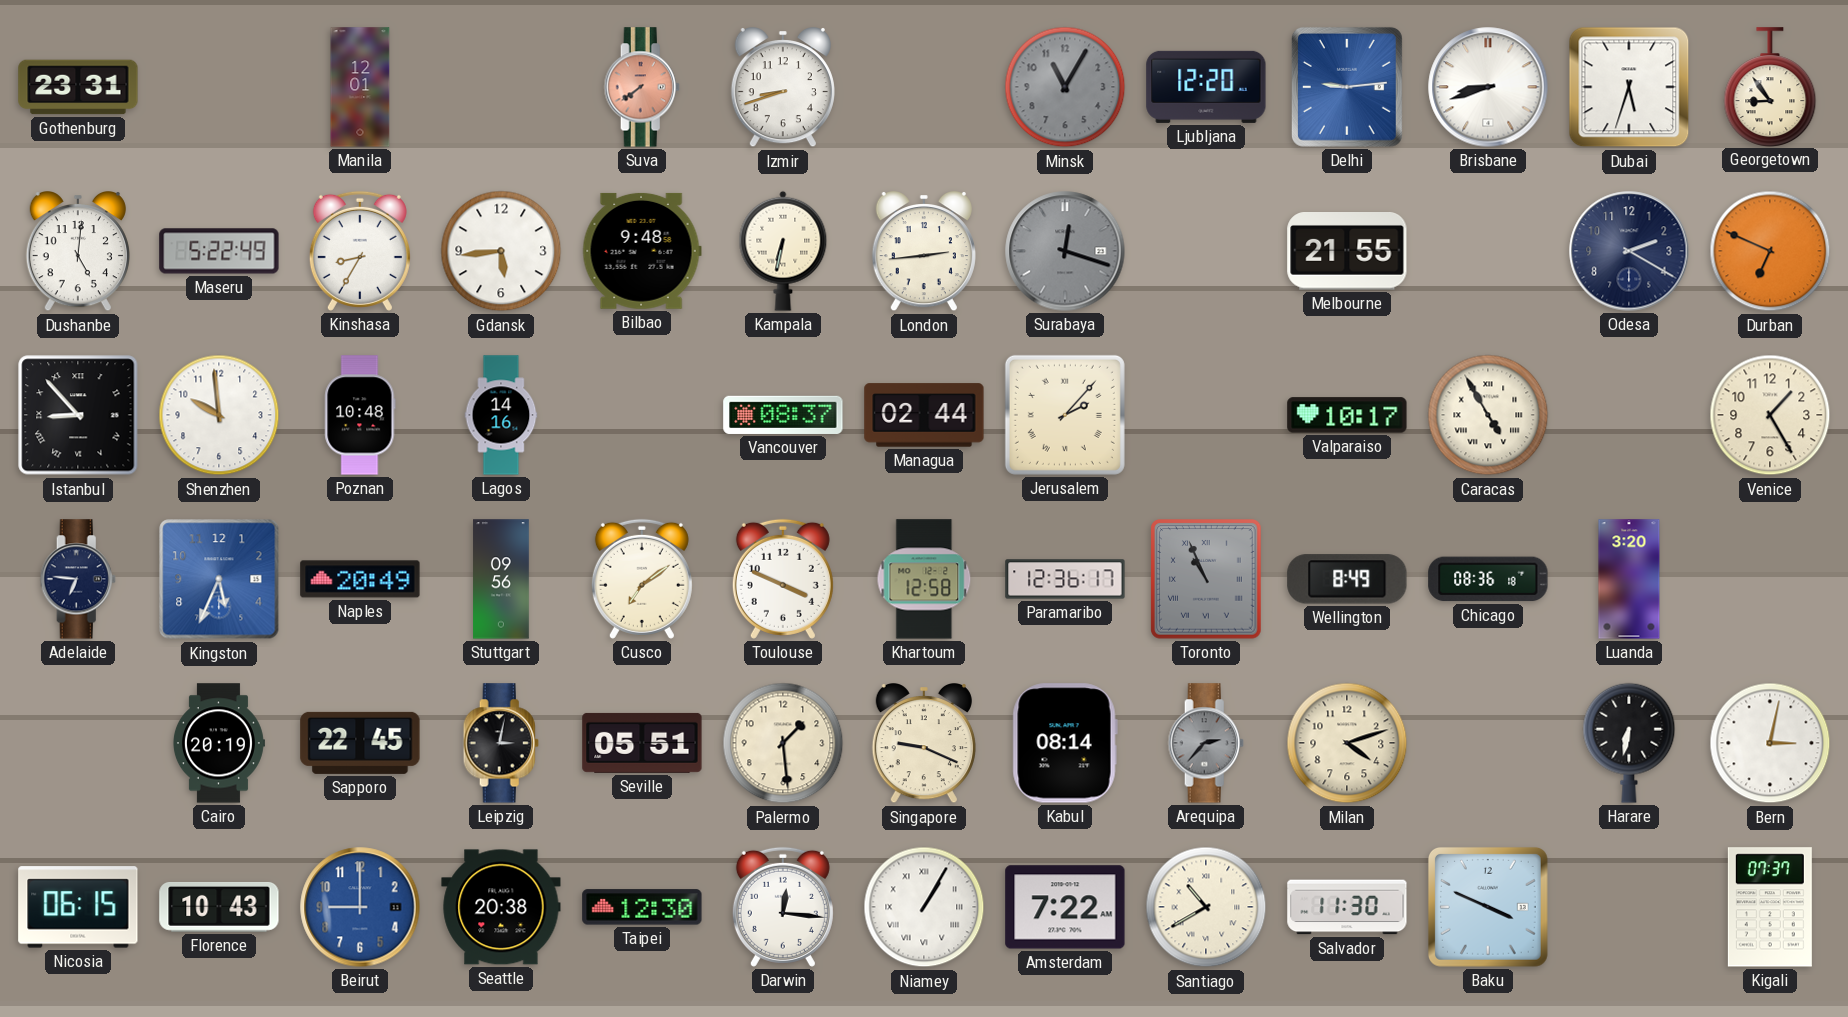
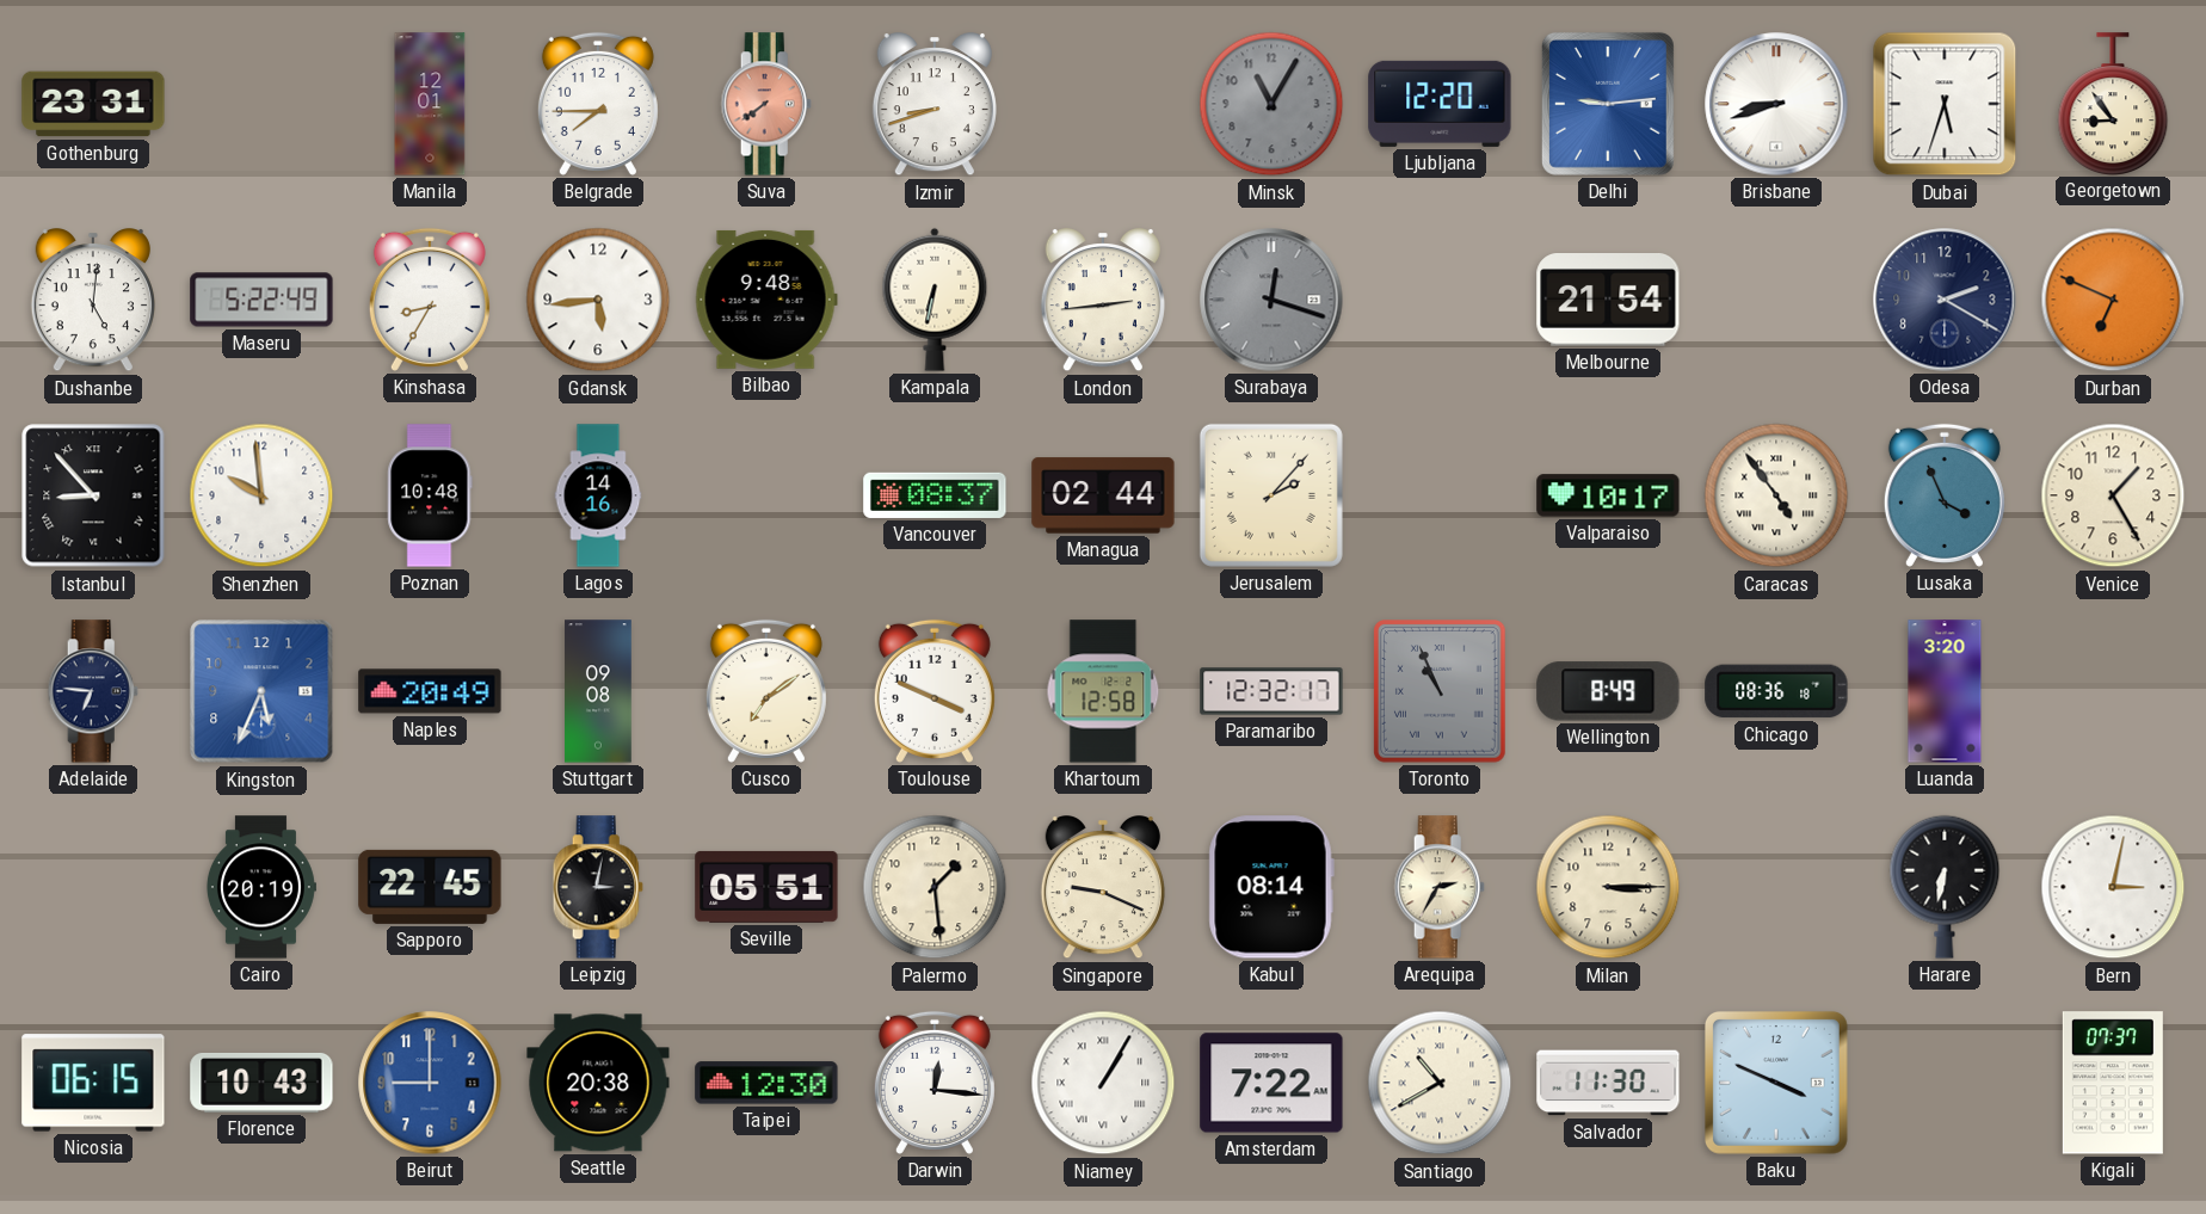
Belgrade: none -> 7:45 (598, 104)
Melbourne: 21:55 -> 21:54 (1608, 300)
Caracas: 4:55 -> 4:54 (1776, 495)
Lusaka: none -> 3:56 (1945, 495)
Stuttgart: 09:56 -> 09:08 (598, 691)
Paramaribo: 12:36 -> 12:32 (1271, 691)
Arequipa: 2:37 -> 2:35 (1440, 887)
Arequipa dial: grey -> cream (1440, 887)
Milan: 4:12 -> 3:15 (1608, 887)
